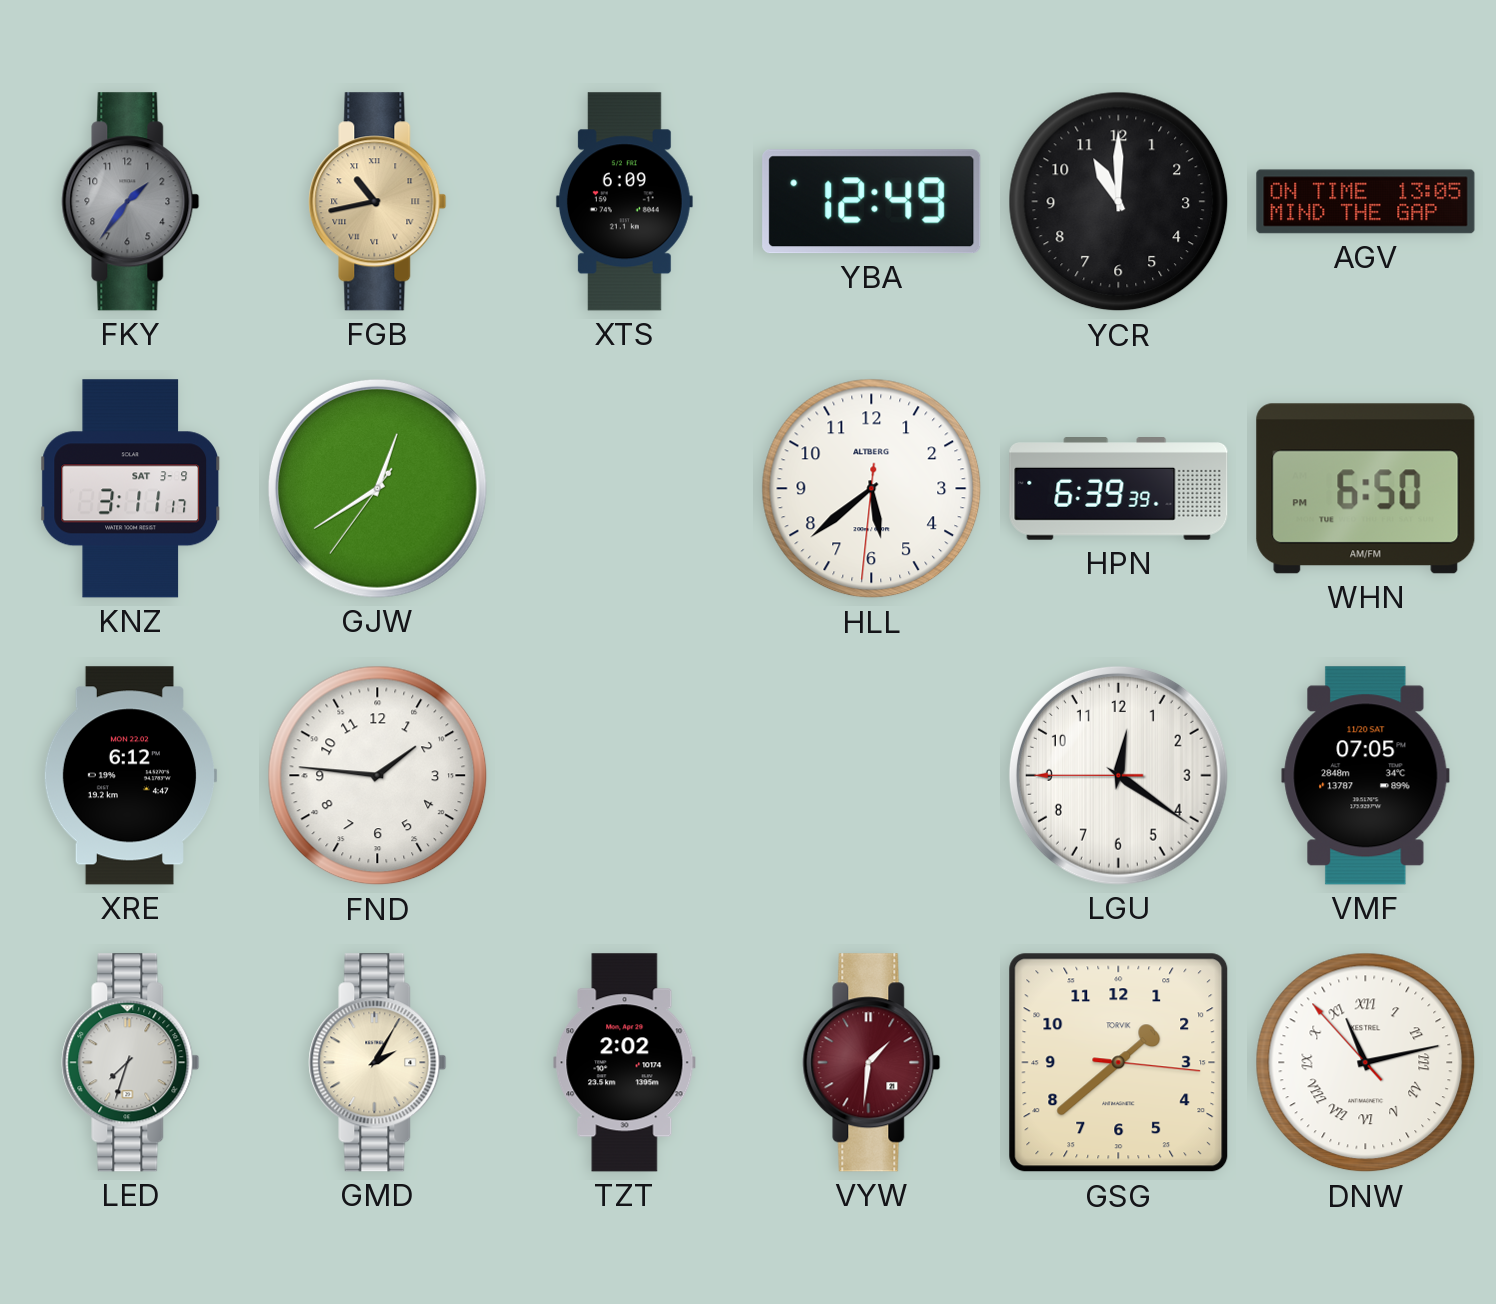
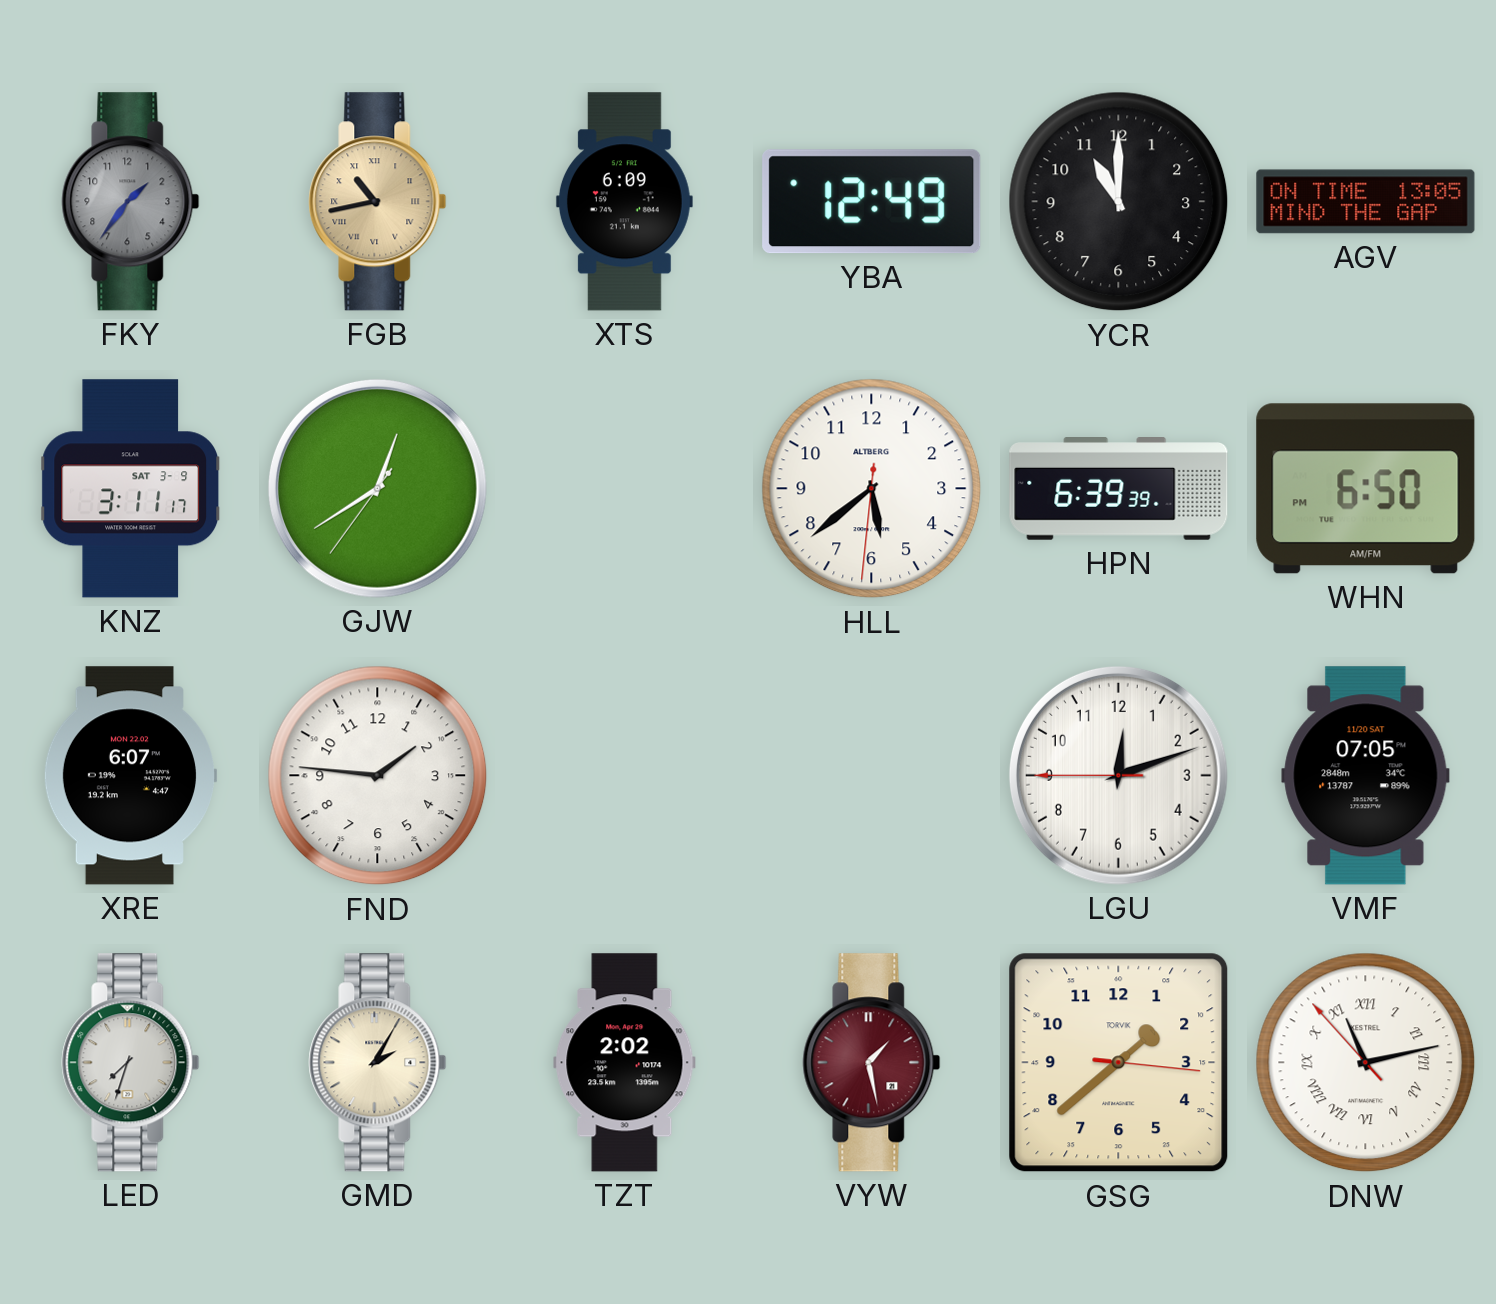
XRE: 6:12 -> 6:07 (130, 776)
LGU: 12:20 -> 12:11 (1118, 775)
VYW: 1:31 -> 1:28 (872, 1063)
